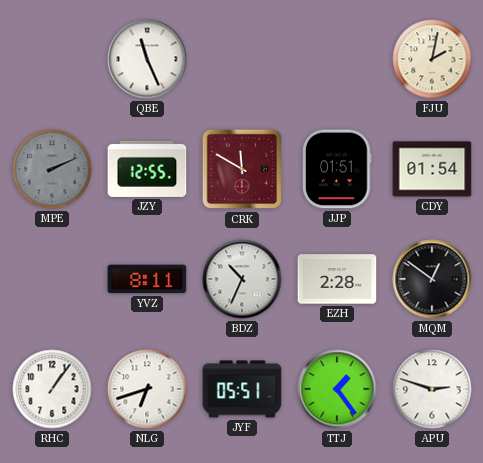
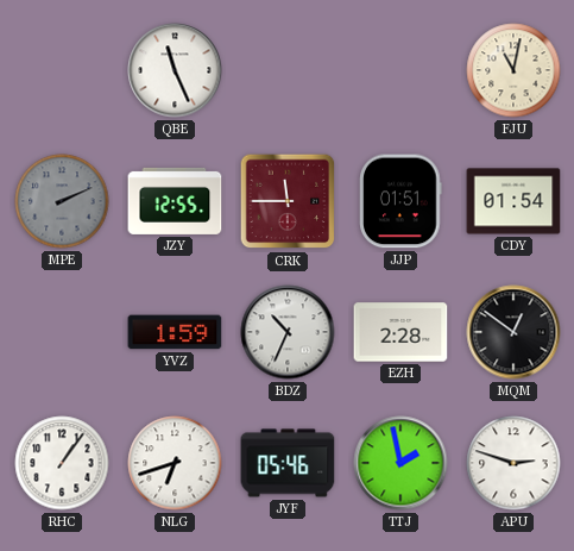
FJU: 2:02 -> 11:02 (513, 70)
CRK: 11:50 -> 11:45 (288, 201)
YVZ: 8:11 -> 1:59 (175, 332)
JYF: 05:51 -> 05:46 (288, 463)
TTJ: 1:24 -> 1:58 (400, 463)
